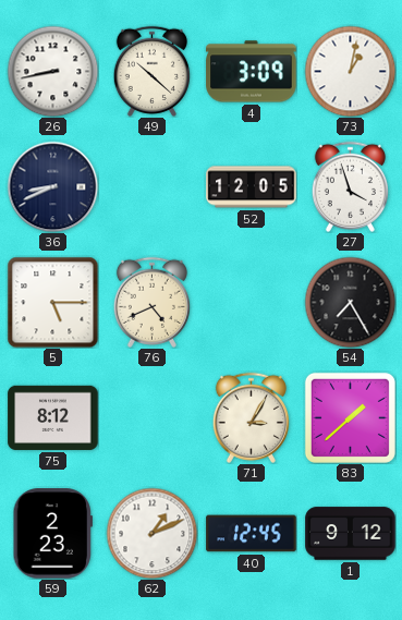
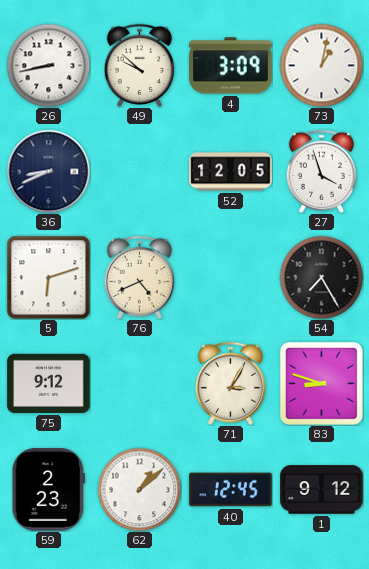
49: 10:22 -> 9:52 (139, 65)
5: 5:15 -> 6:12 (48, 277)
75: 8:12 -> 9:12 (49, 383)
83: 1:38 -> 8:48 (321, 383)
62: 1:11 -> 1:08 (139, 489)
